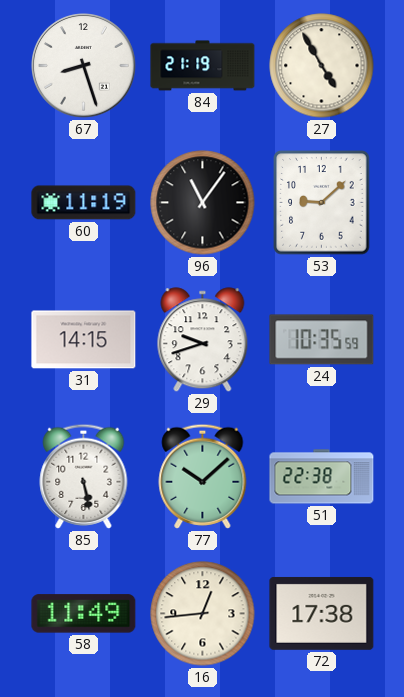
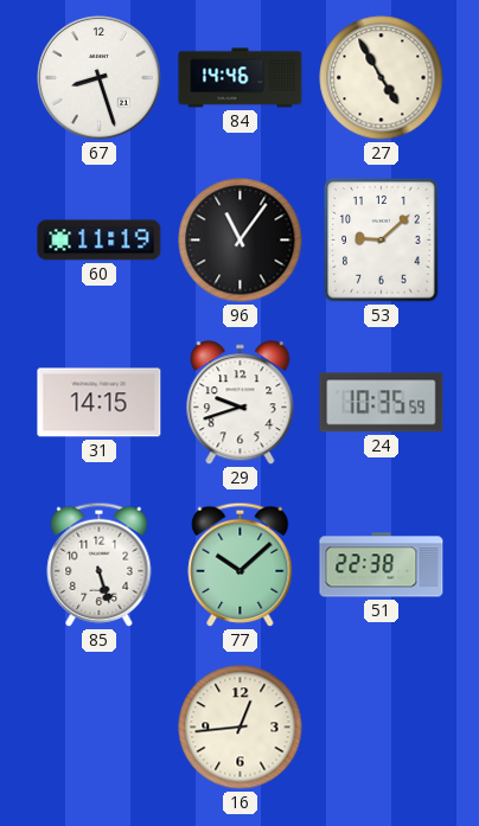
84: 21:19 -> 14:46 (241, 78)
85: 5:28 -> 5:27 (100, 564)
58: 11:49 -> none (84, 614)
72: 17:38 -> none (322, 613)
